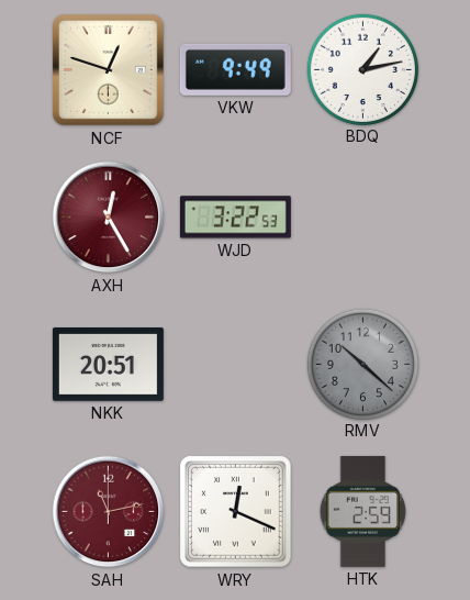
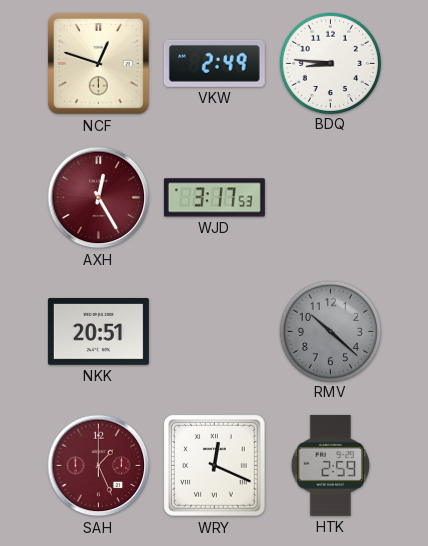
VKW: 9:49 -> 2:49 (214, 63)
BDQ: 1:13 -> 8:46 (330, 63)
WJD: 3:22 -> 3:17 (214, 198)
SAH: 11:13 -> 1:26 (99, 466)
